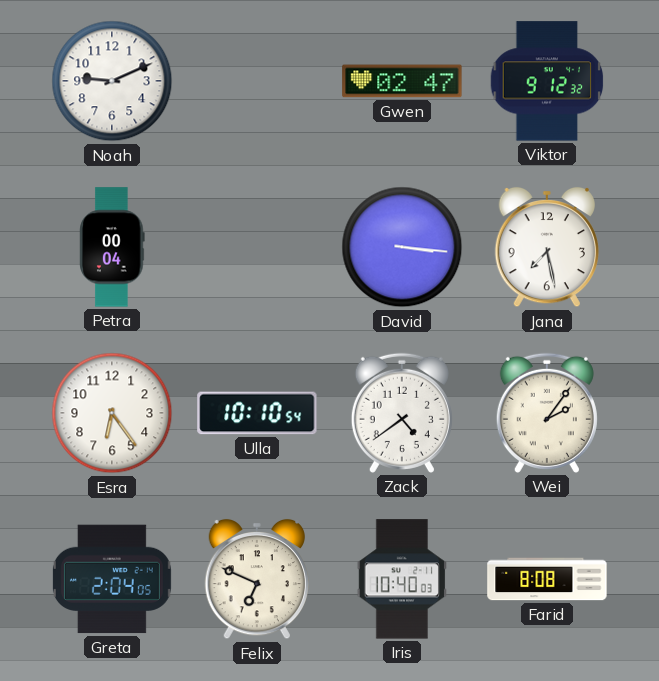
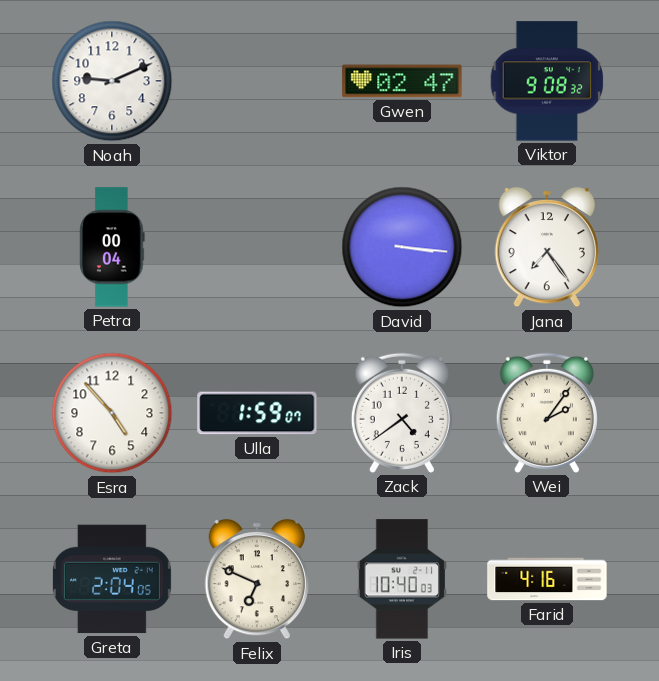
Viktor: 9:12 -> 9:08 (547, 81)
Jana: 7:28 -> 7:24 (546, 247)
Esra: 6:24 -> 4:53 (112, 413)
Ulla: 10:10 -> 1:59 (257, 413)
Farid: 8:08 -> 4:16 (547, 579)
